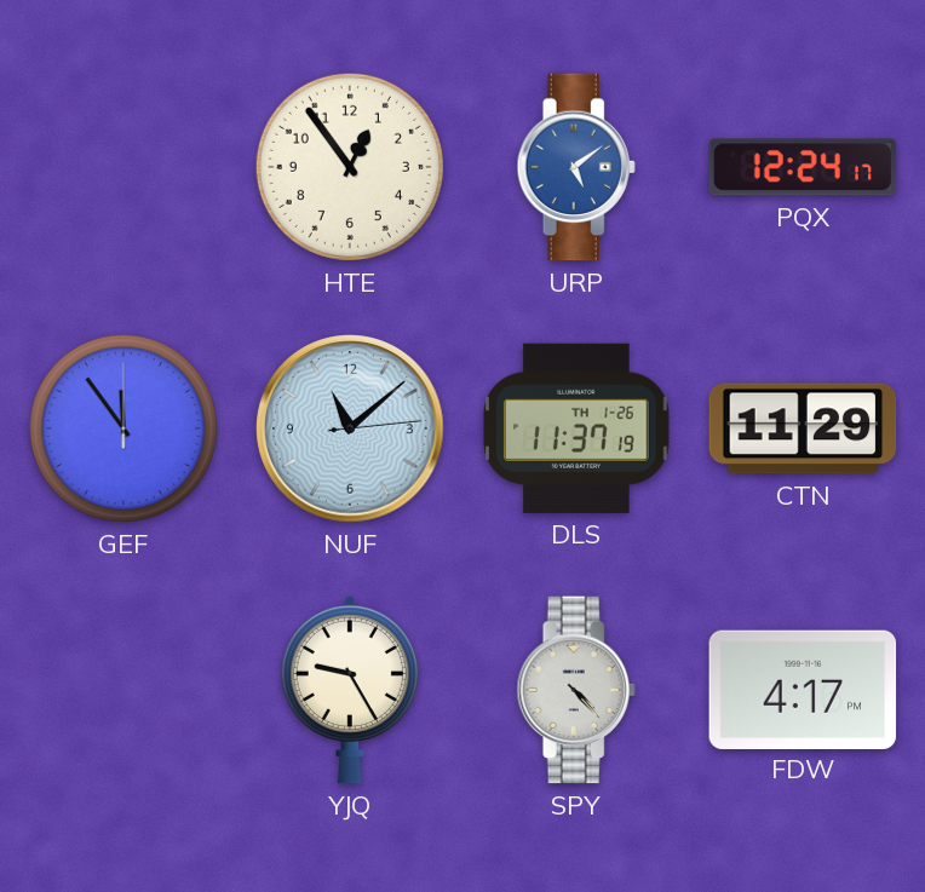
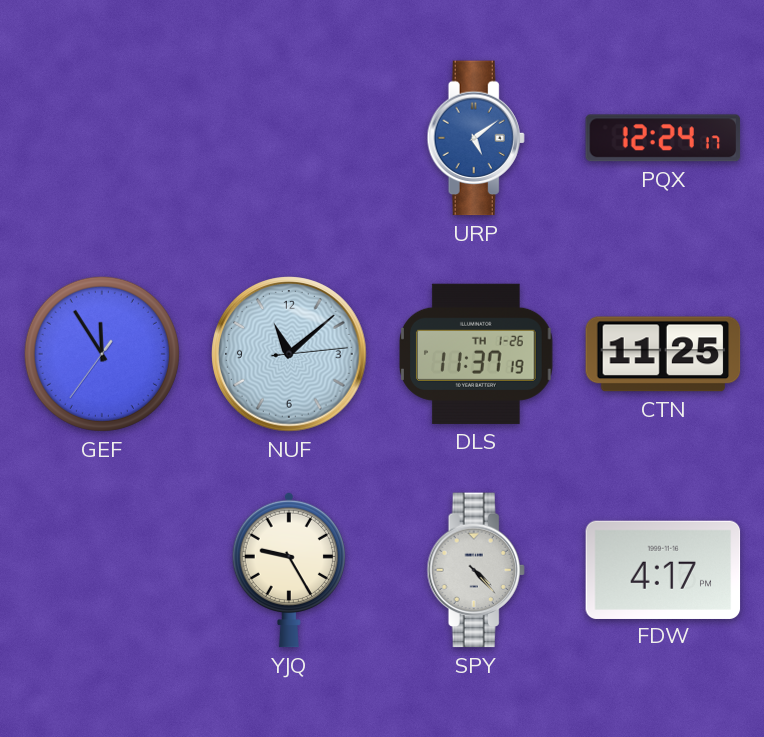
HTE: 12:54 -> none (350, 167)
GEF: 11:54:00 -> 11:54:36 (102, 354)
CTN: 11:29 -> 11:25 (663, 354)
